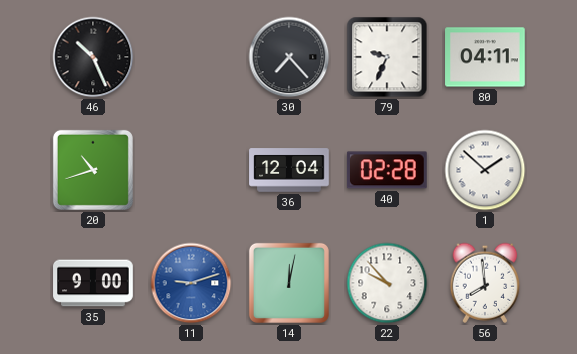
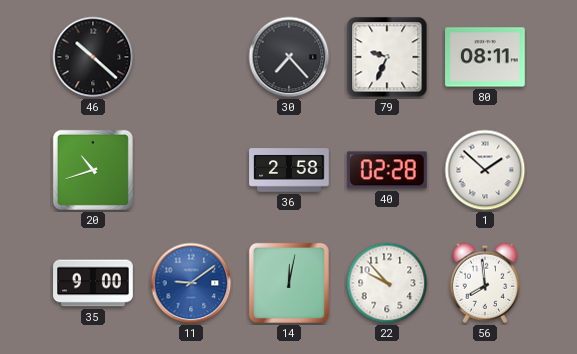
46: 10:26 -> 10:22 (93, 57)
80: 04:11 -> 08:11 (485, 57)
36: 12:04 -> 2:58 (289, 170)
11: 9:12 -> 9:09 (191, 283)
